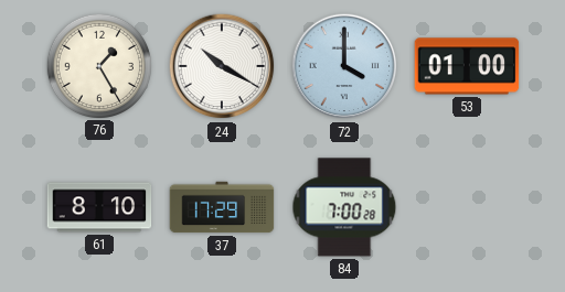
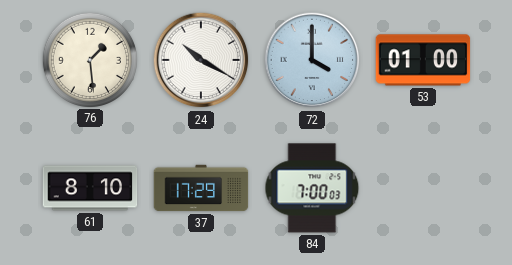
76: 1:25 -> 1:29 (89, 59)
84: 7:00:28 -> 7:00:03 (312, 188)
